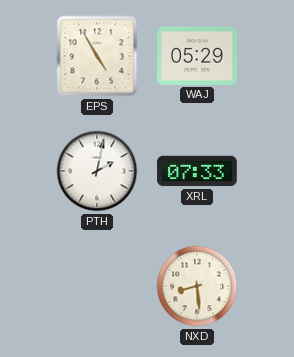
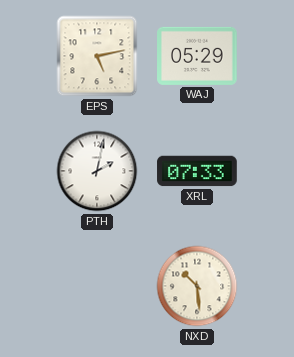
EPS: 4:55 -> 5:13 (97, 56)
NXD: 8:29 -> 10:29 (197, 286)
